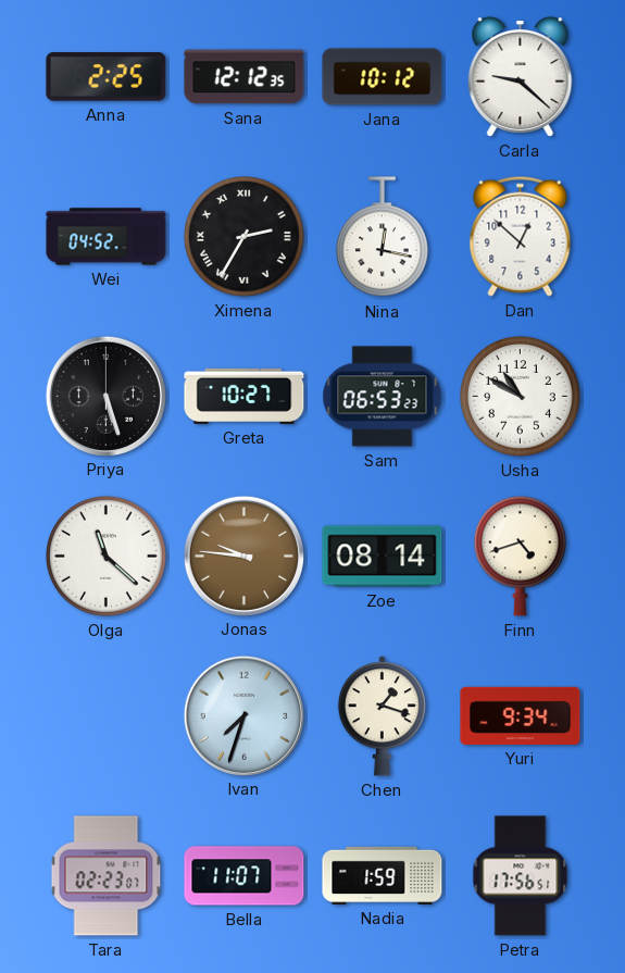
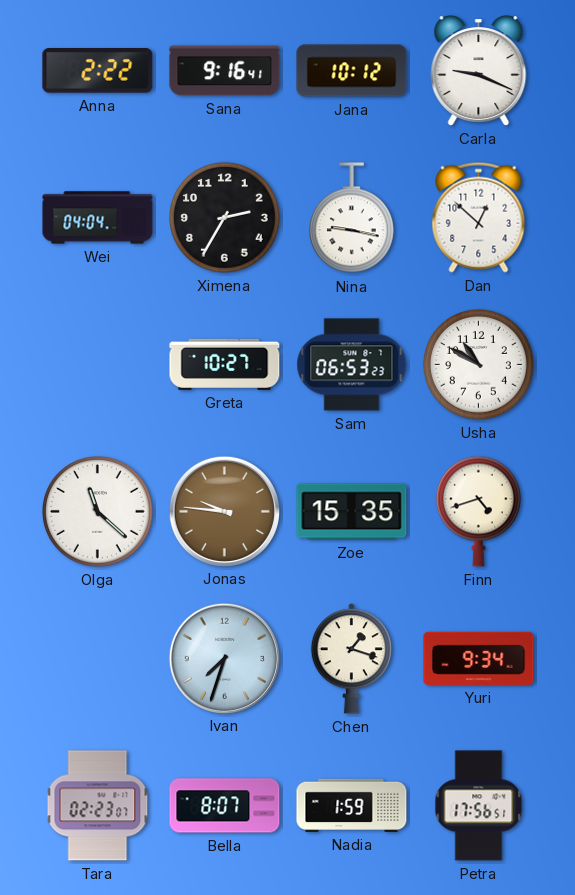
Anna: 2:25 -> 2:22 (98, 71)
Sana: 12:12 -> 9:16 (225, 71)
Carla: 9:22 -> 9:19 (479, 71)
Wei: 04:52 -> 04:04 (98, 218)
Ximena numerals: Roman -> Arabic (225, 218)
Nina: 12:17 -> 9:17 (351, 218)
Priya: 5:27 -> none (105, 396)
Zoe: 08:14 -> 15:35 (352, 512)
Bella: 11:07 -> 8:07 (225, 806)
